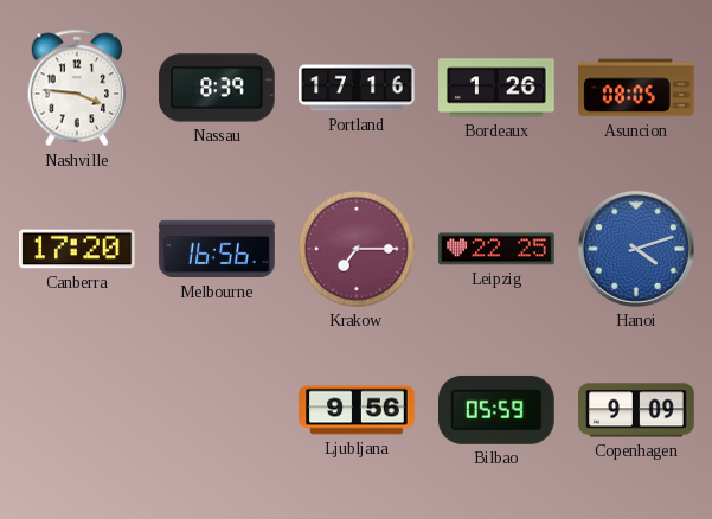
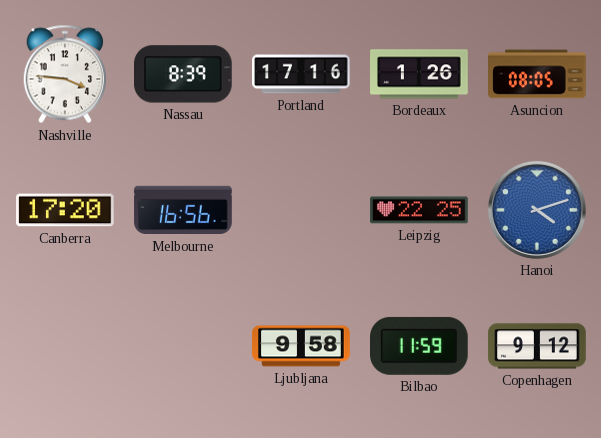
Krakow: 7:15 -> none (358, 250)
Ljubljana: 9:56 -> 9:58 (301, 346)
Bilbao: 05:59 -> 11:59 (420, 346)
Copenhagen: 9:09 -> 9:12 (537, 346)
